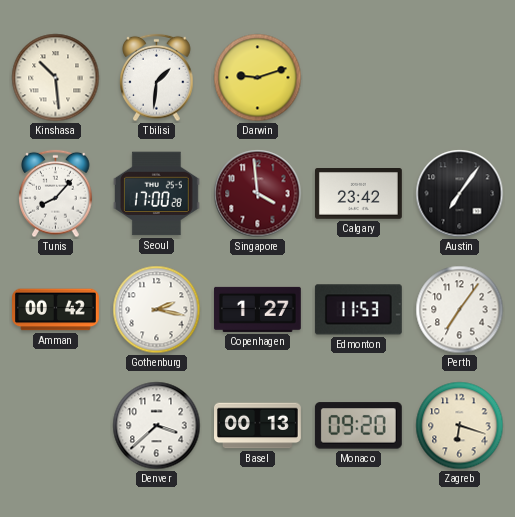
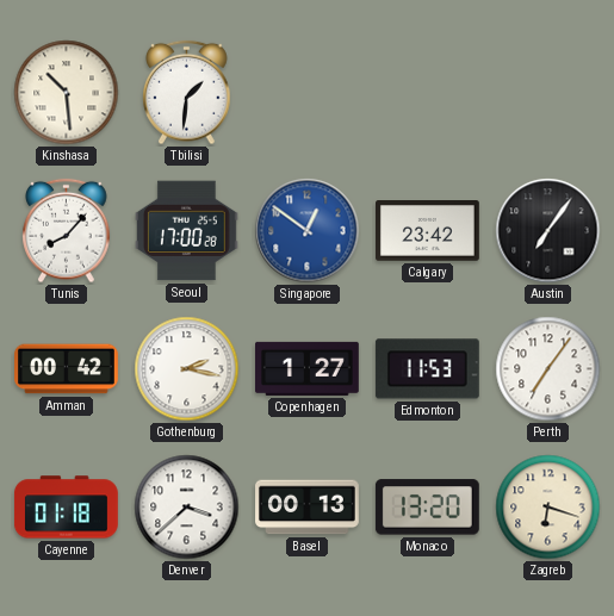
Darwin: 9:12 -> none (258, 78)
Singapore: 3:59 -> 12:51 (308, 231)
Singapore dial: burgundy -> blue (308, 231)
Cayenne: none -> 01:18 (67, 508)
Monaco: 09:20 -> 13:20 (427, 508)
